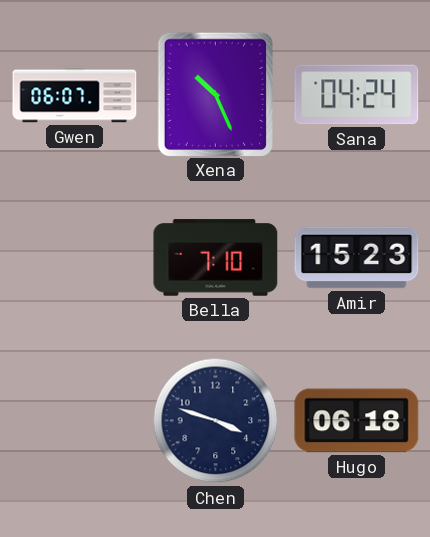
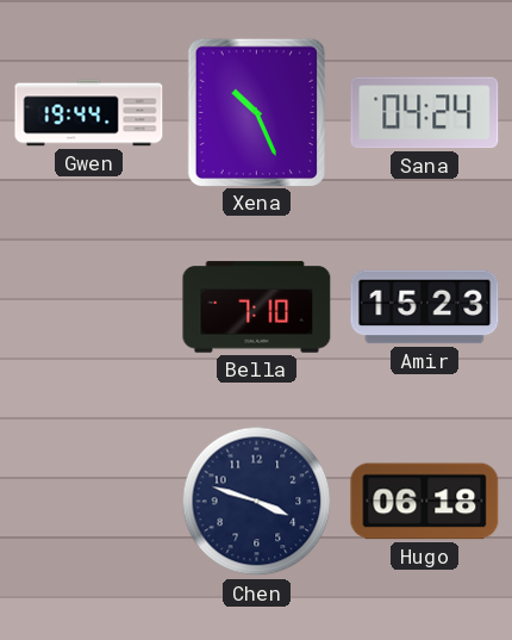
Gwen: 06:07 -> 19:44 (89, 113)
